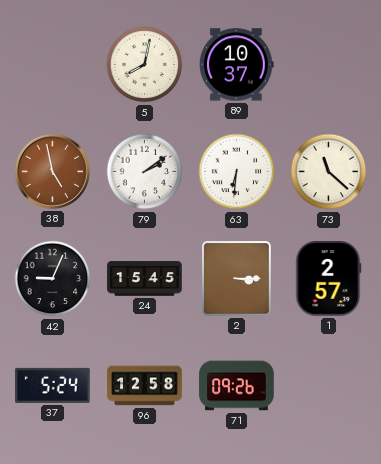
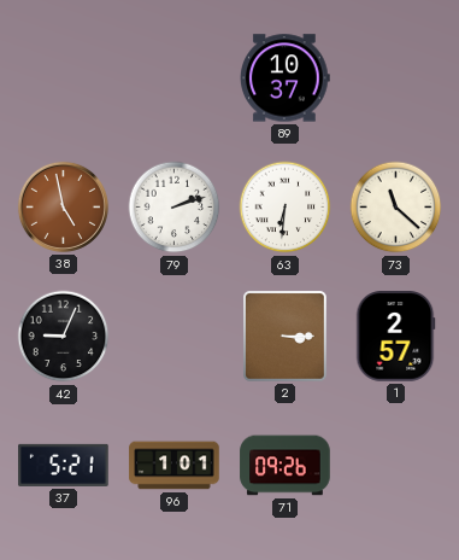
5: 8:02 -> none (145, 65)
79: 2:09 -> 2:12 (175, 208)
24: 15:45 -> none (145, 279)
37: 5:24 -> 5:21 (64, 465)
96: 12:58 -> 1:01 (175, 466)
